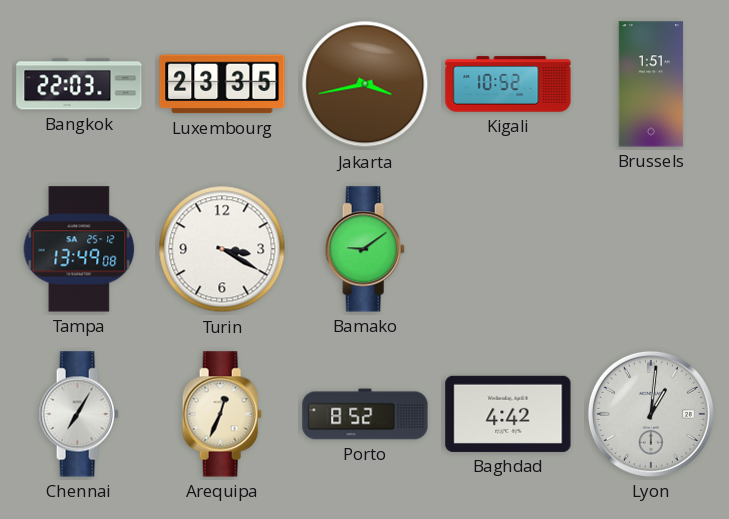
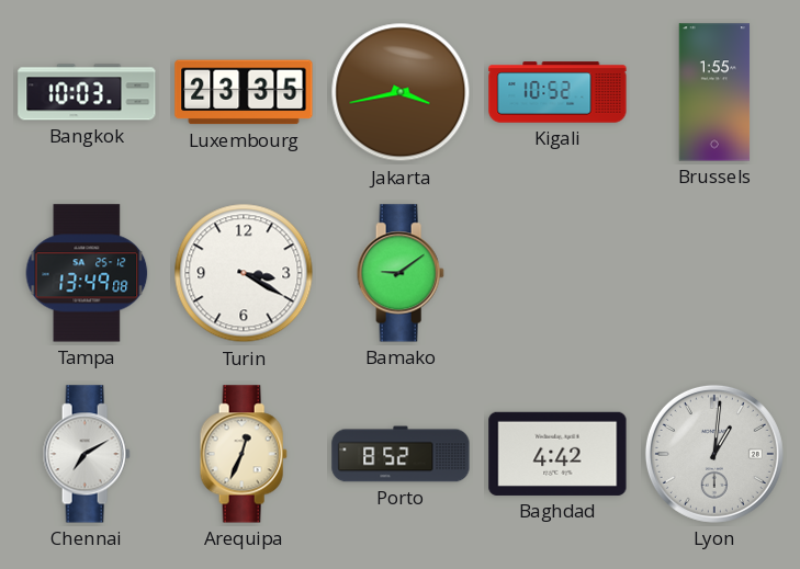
Bangkok: 22:03 -> 10:03 (87, 92)
Brussels: 1:51 -> 1:55 (714, 92)
Chennai: 7:05 -> 7:10 (87, 454)
